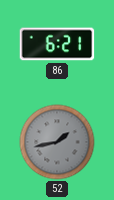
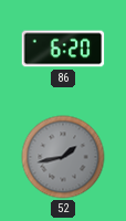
86: 6:21 -> 6:20 (63, 49)
